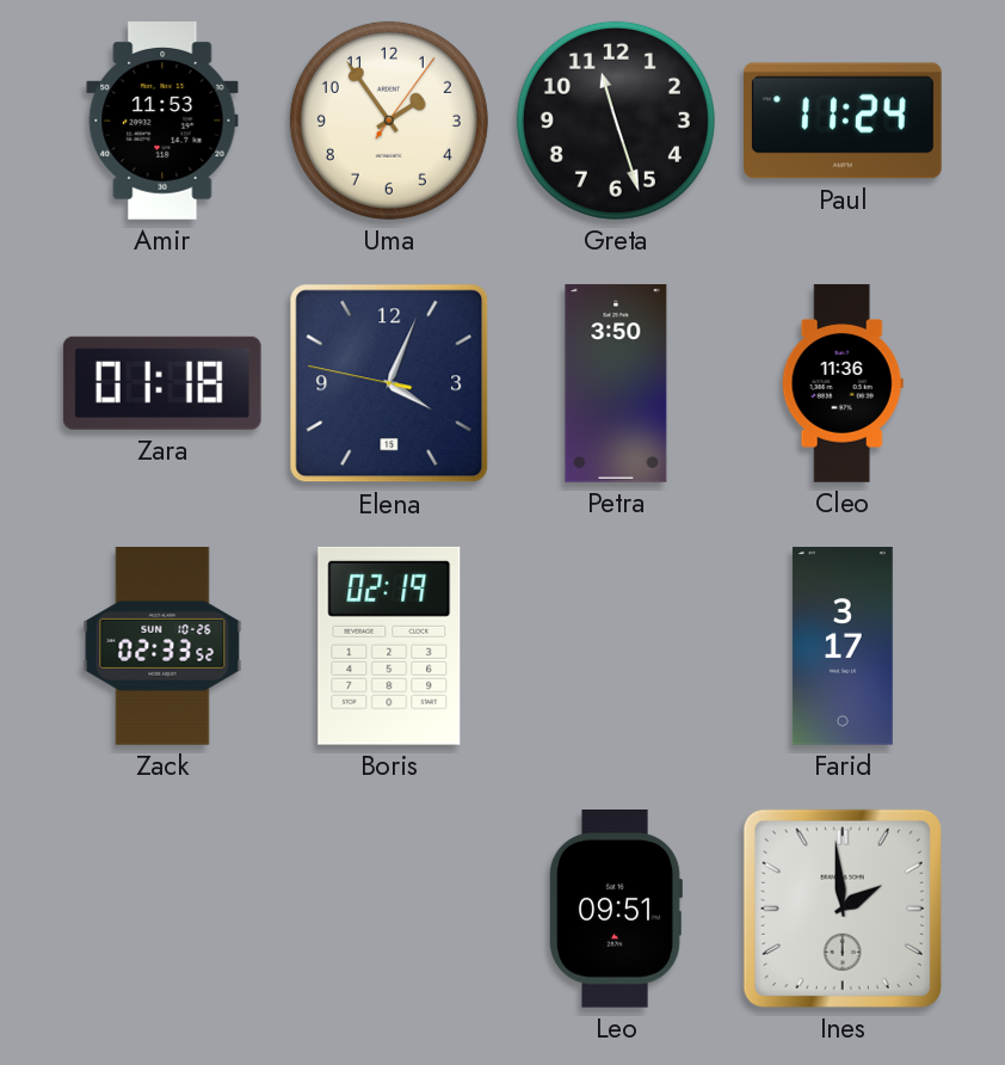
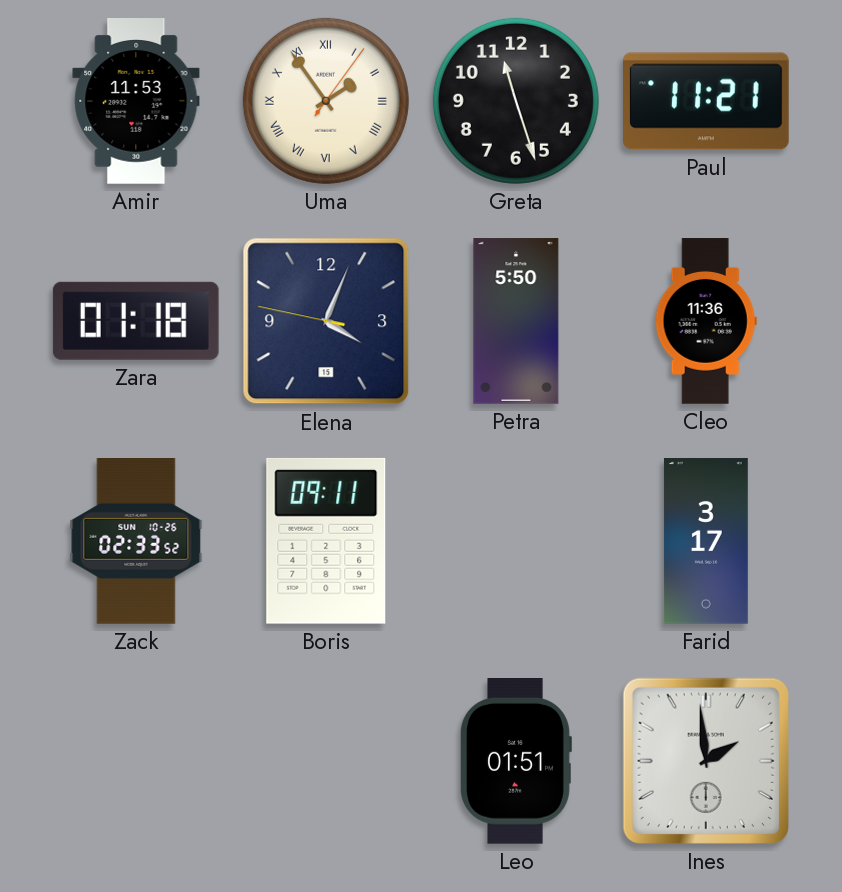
Uma numerals: Arabic -> Roman (326, 101)
Paul: 11:24 -> 11:21 (707, 101)
Petra: 3:50 -> 5:50 (516, 321)
Boris: 02:19 -> 09:11 (326, 541)
Leo: 09:51 -> 01:51 (516, 762)
